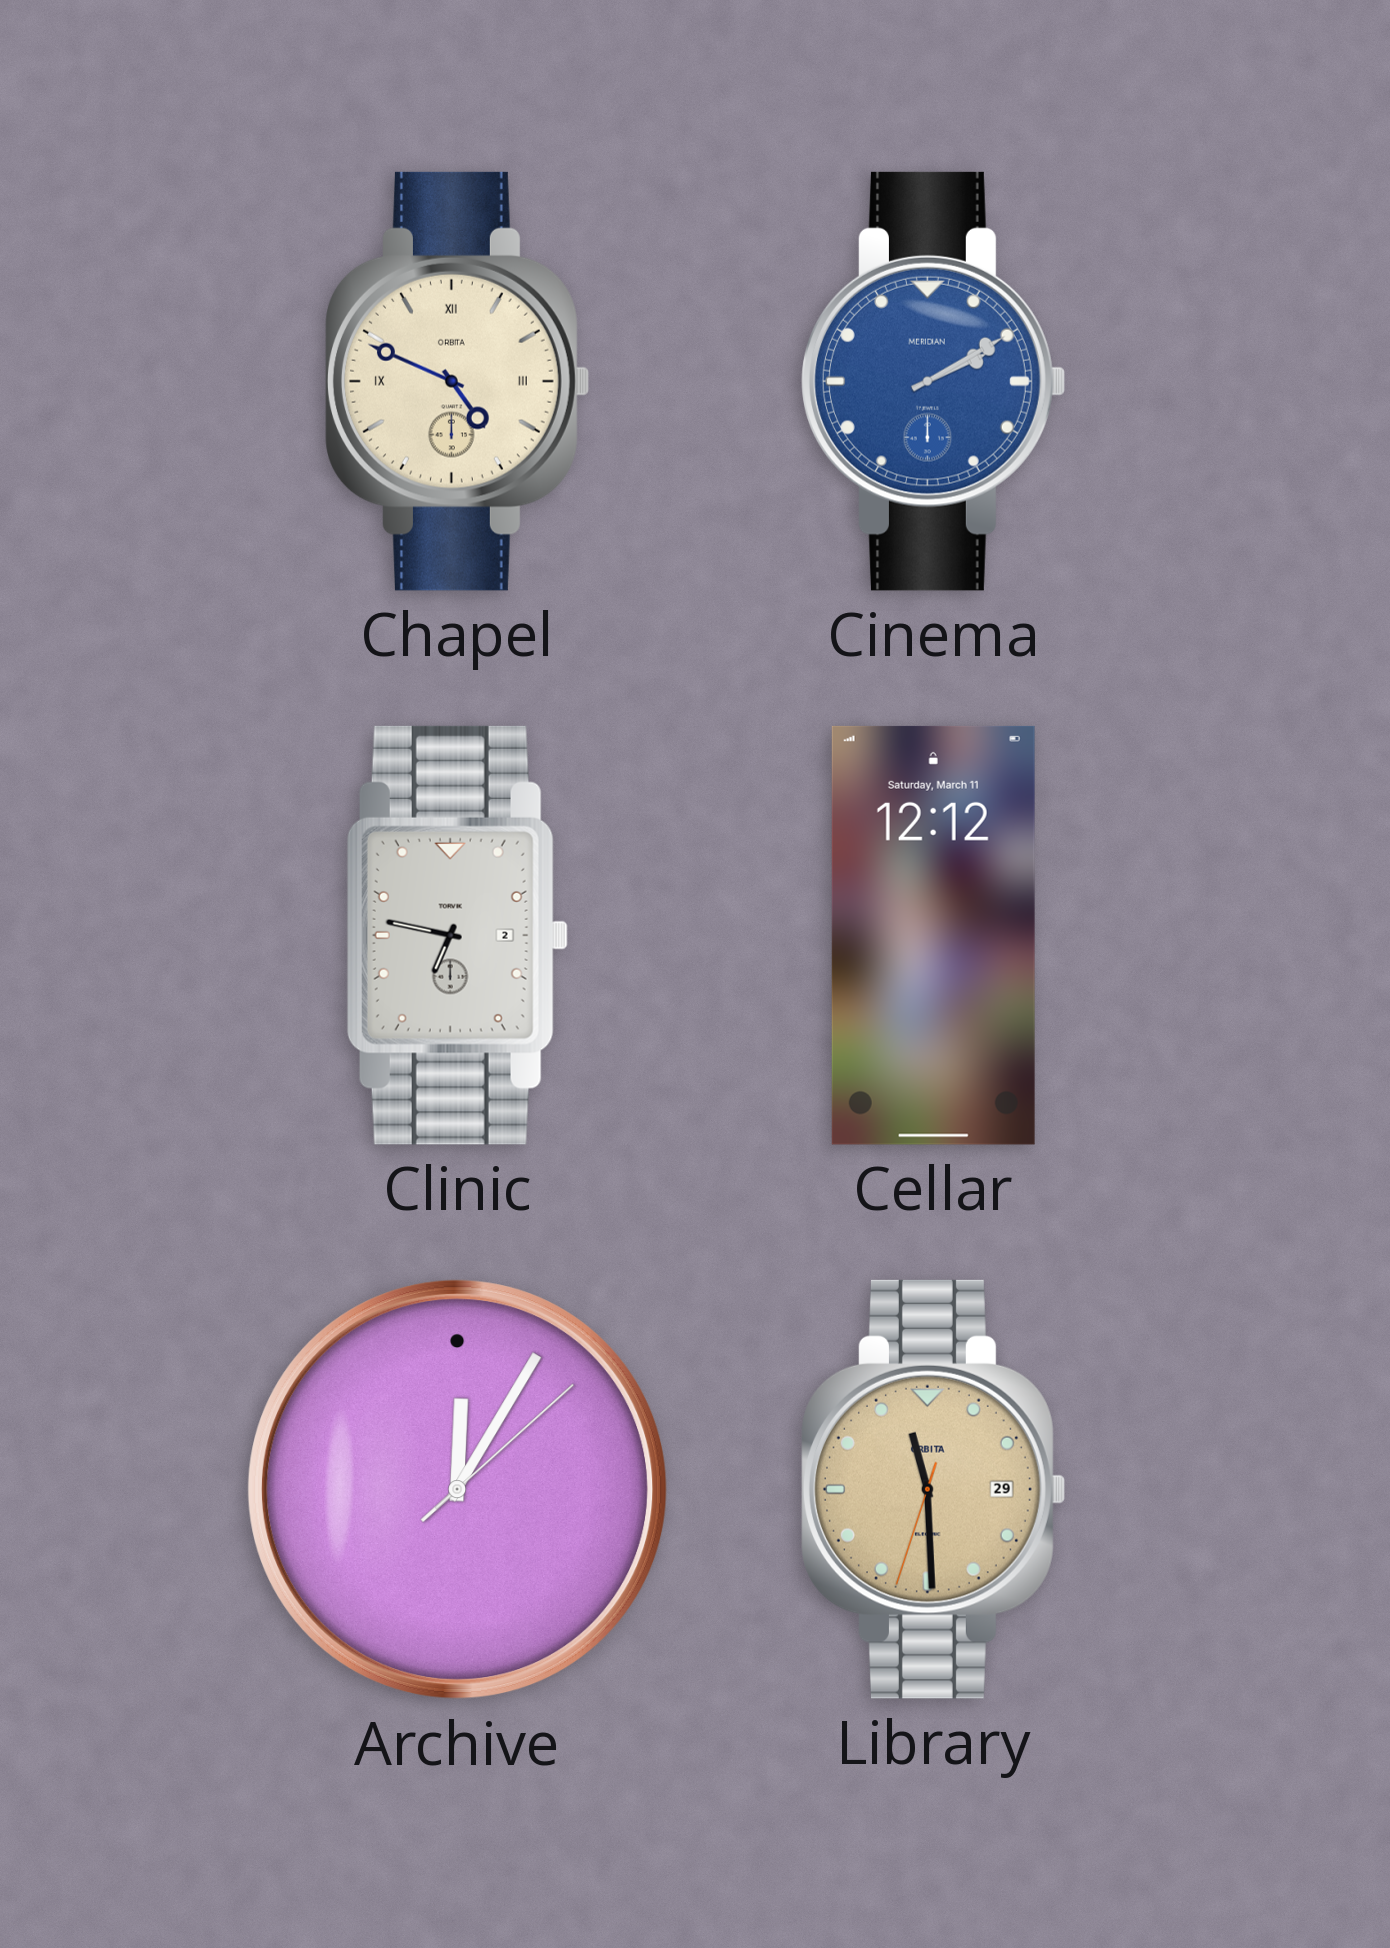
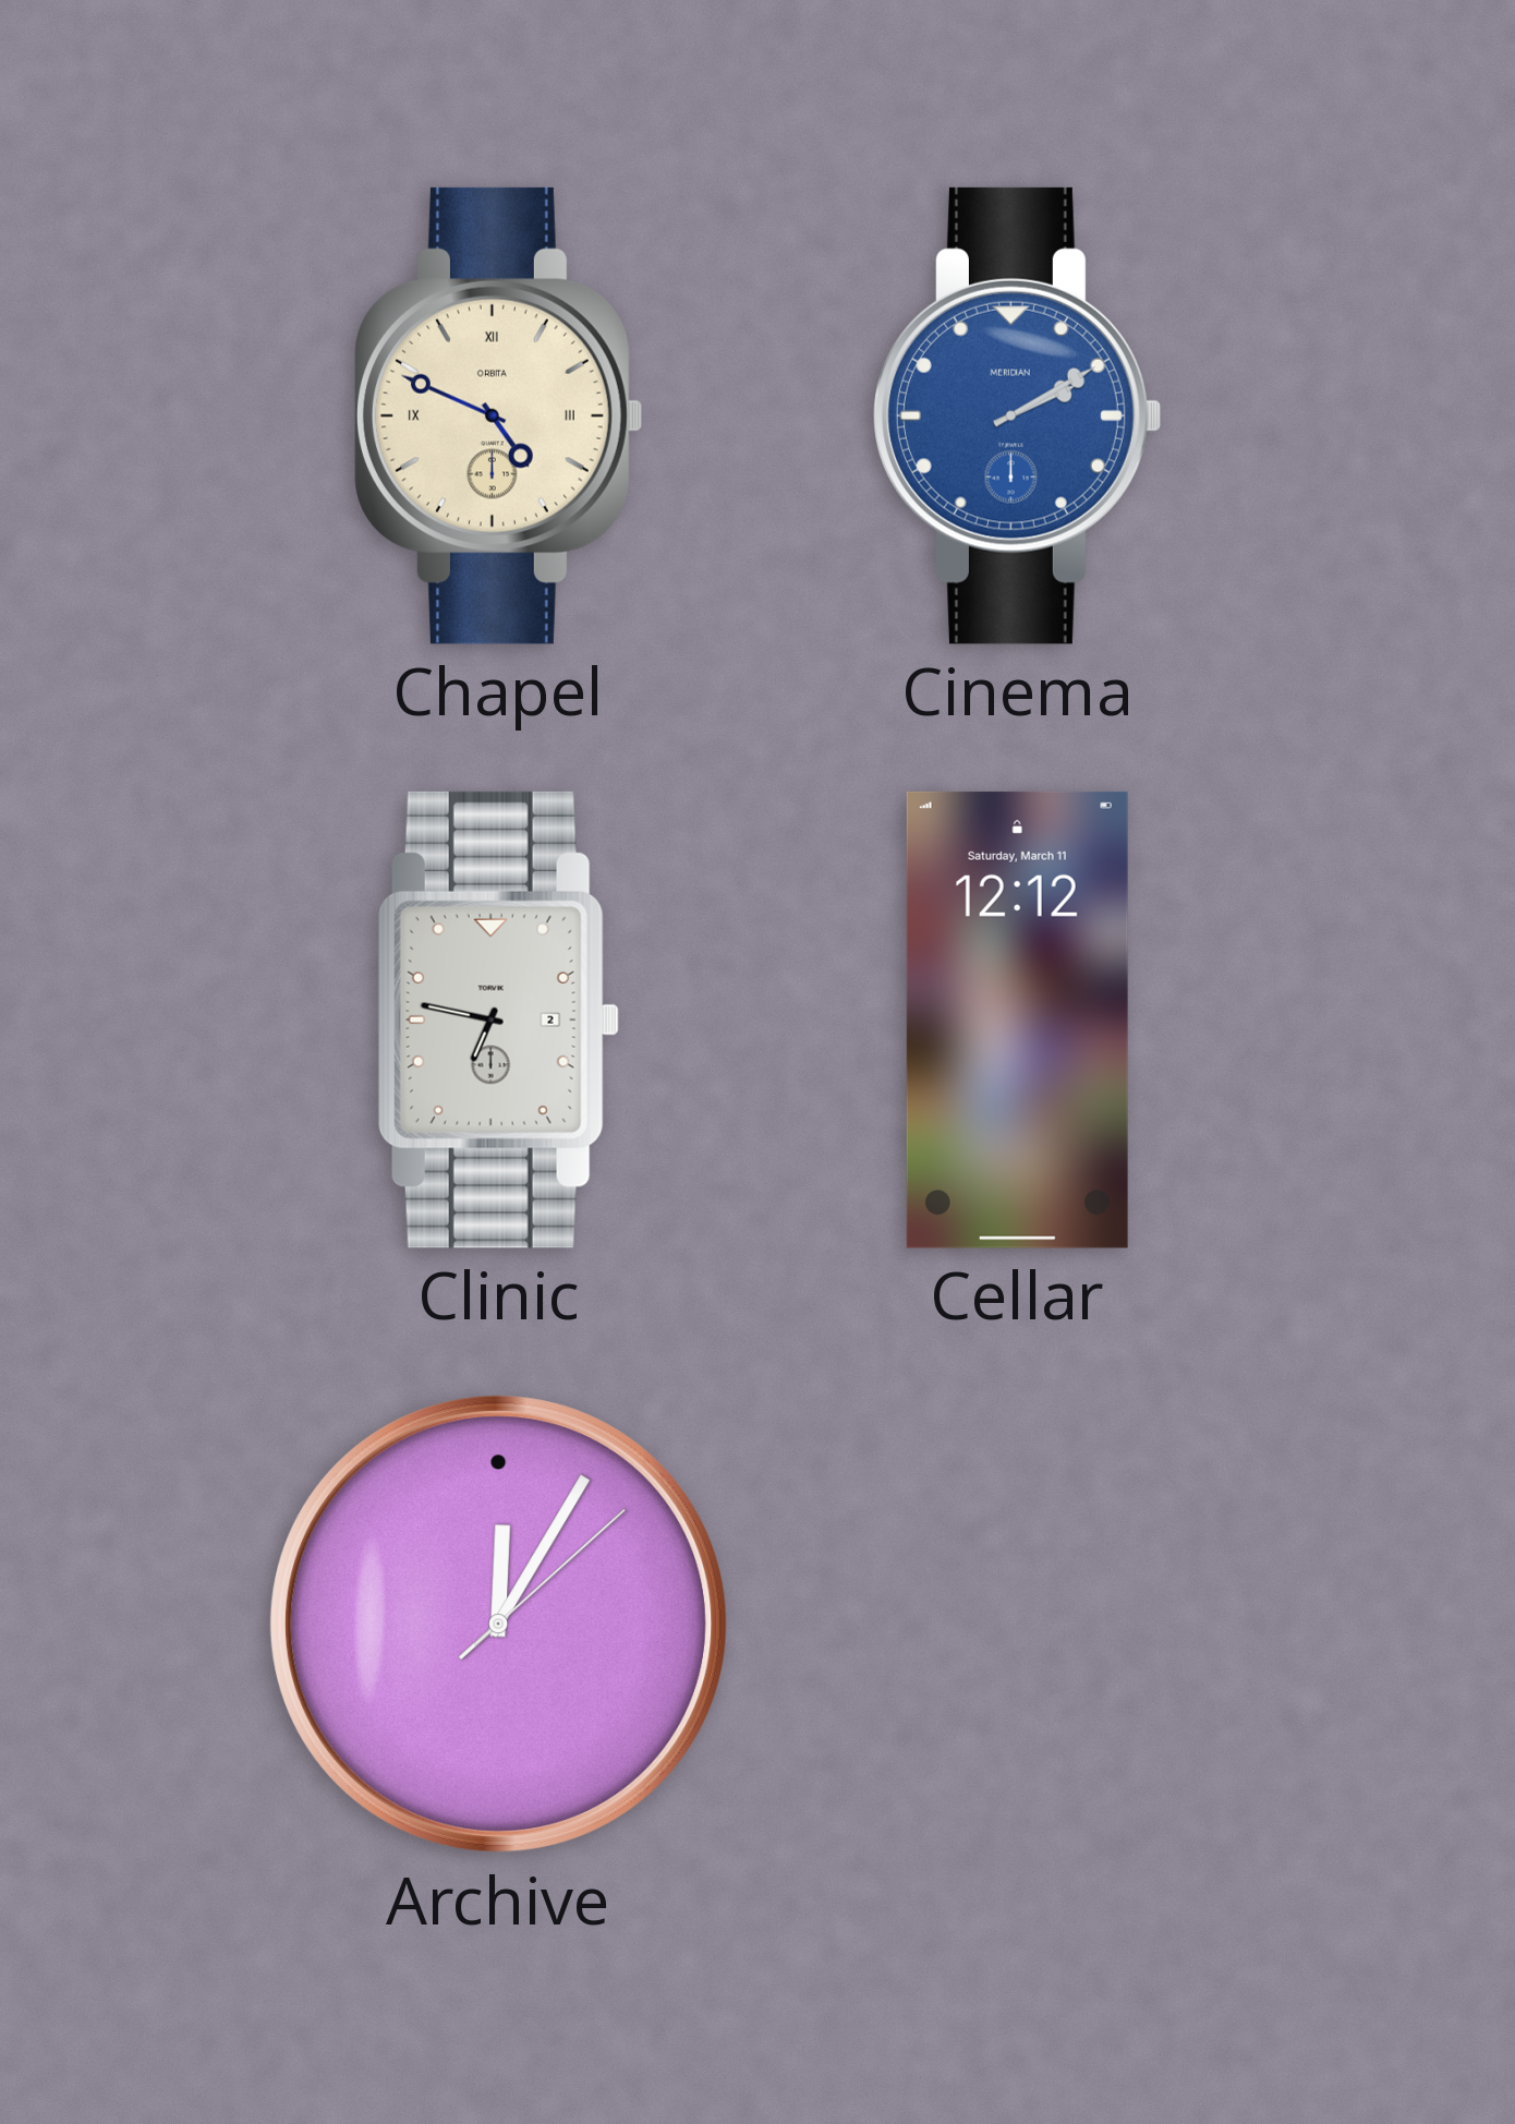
Library: 11:29 -> none (934, 1489)
